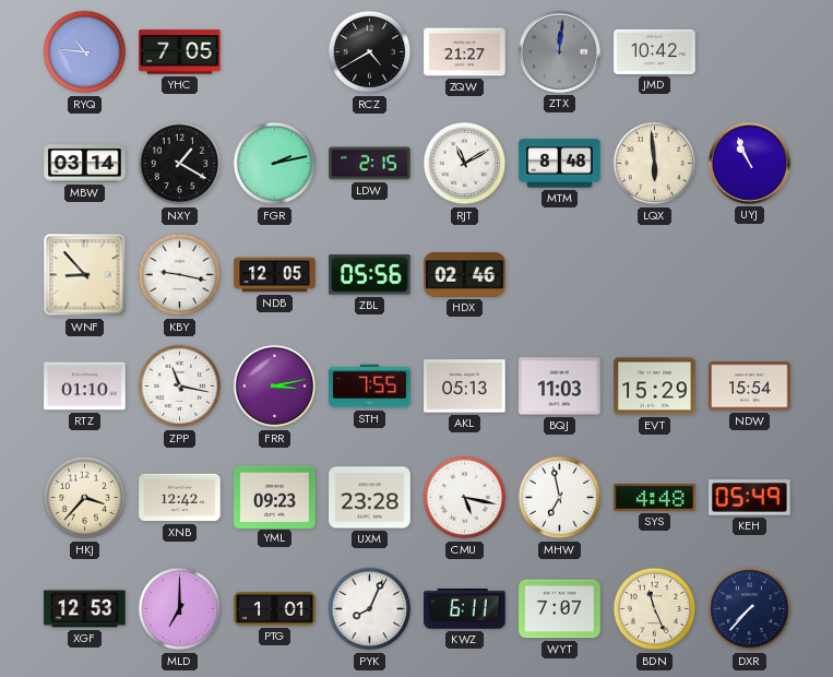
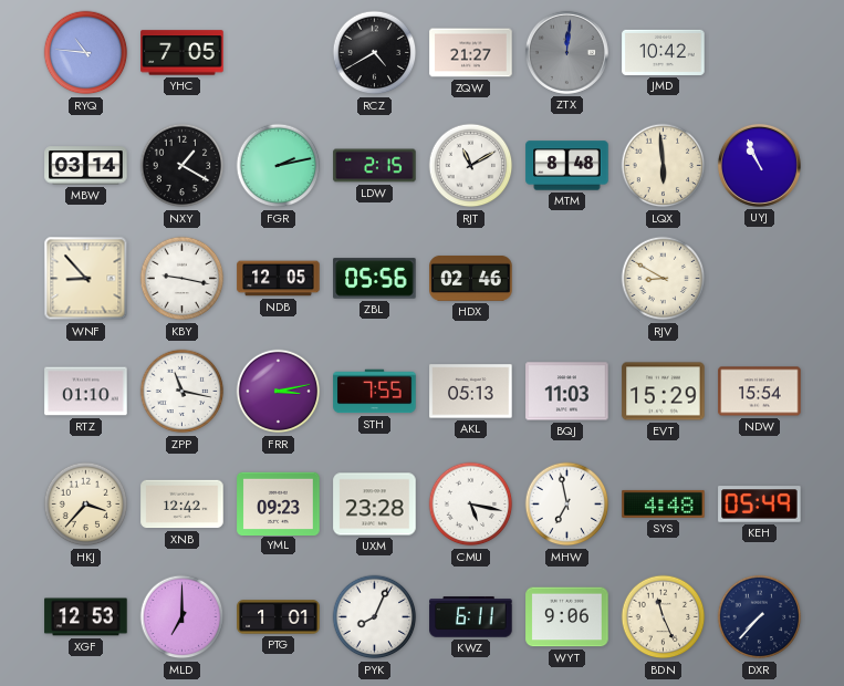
RJV: none -> 8:50 (664, 279)
WYT: 7:07 -> 9:06 (567, 617)
